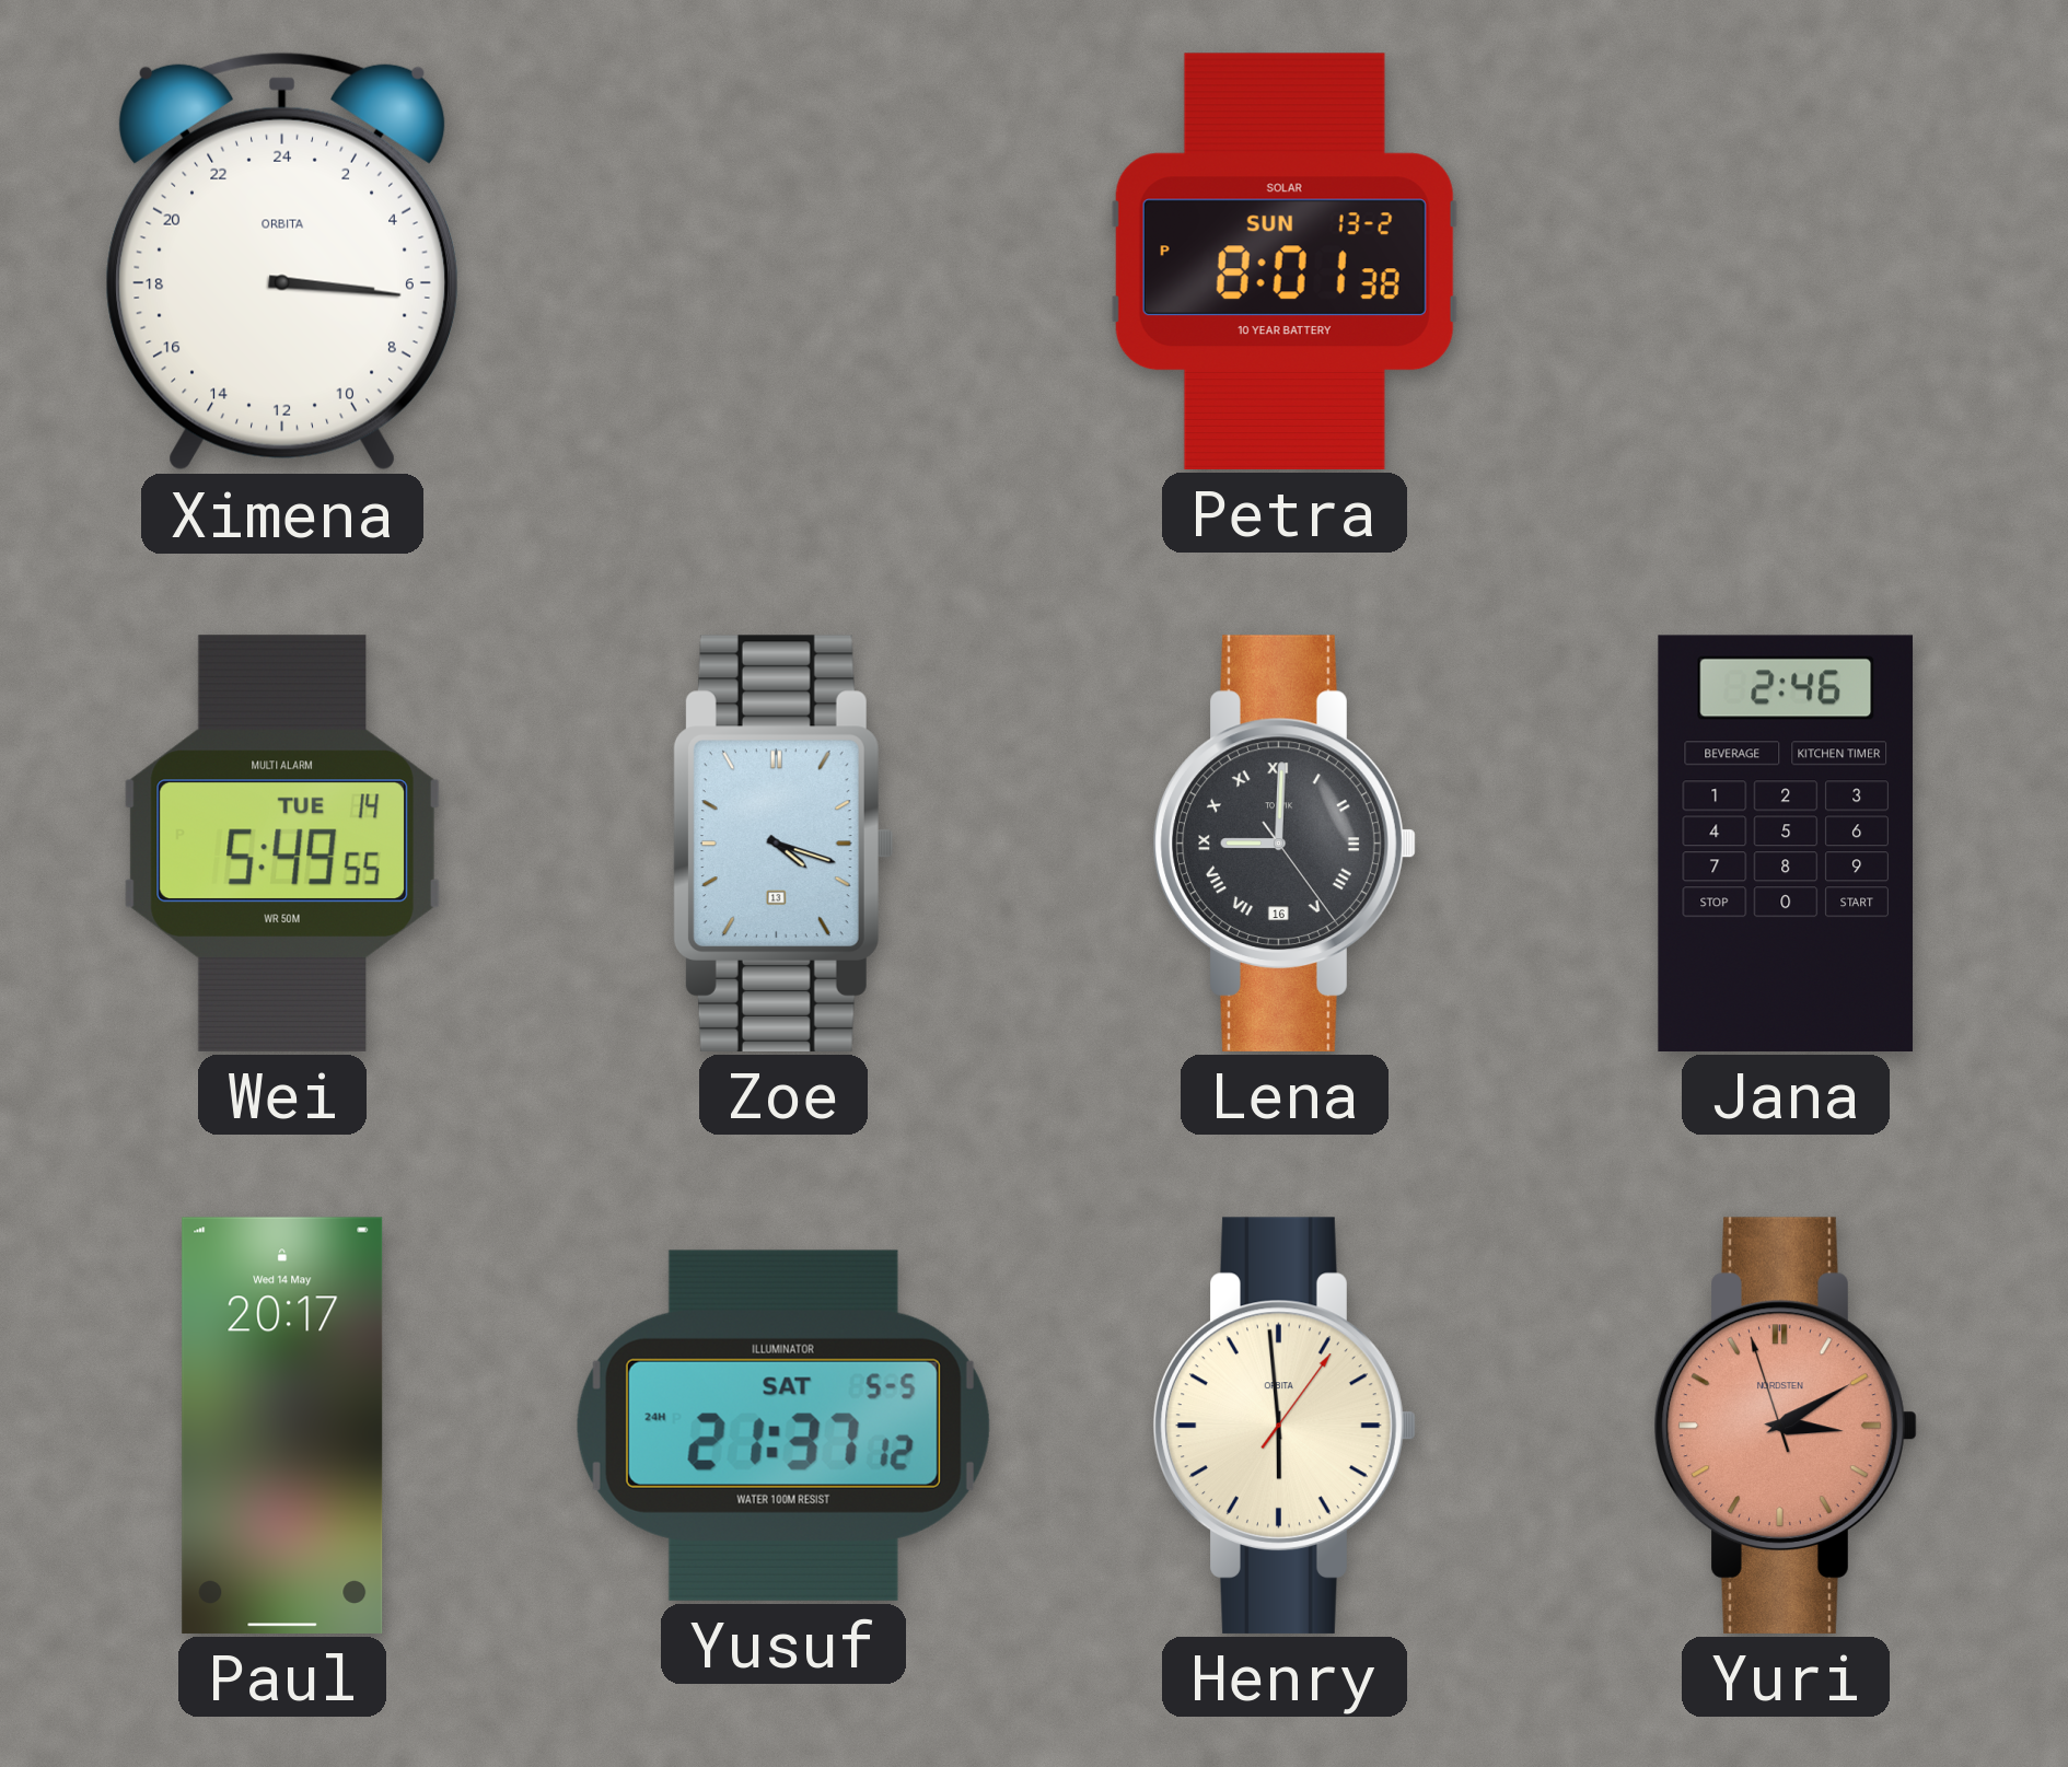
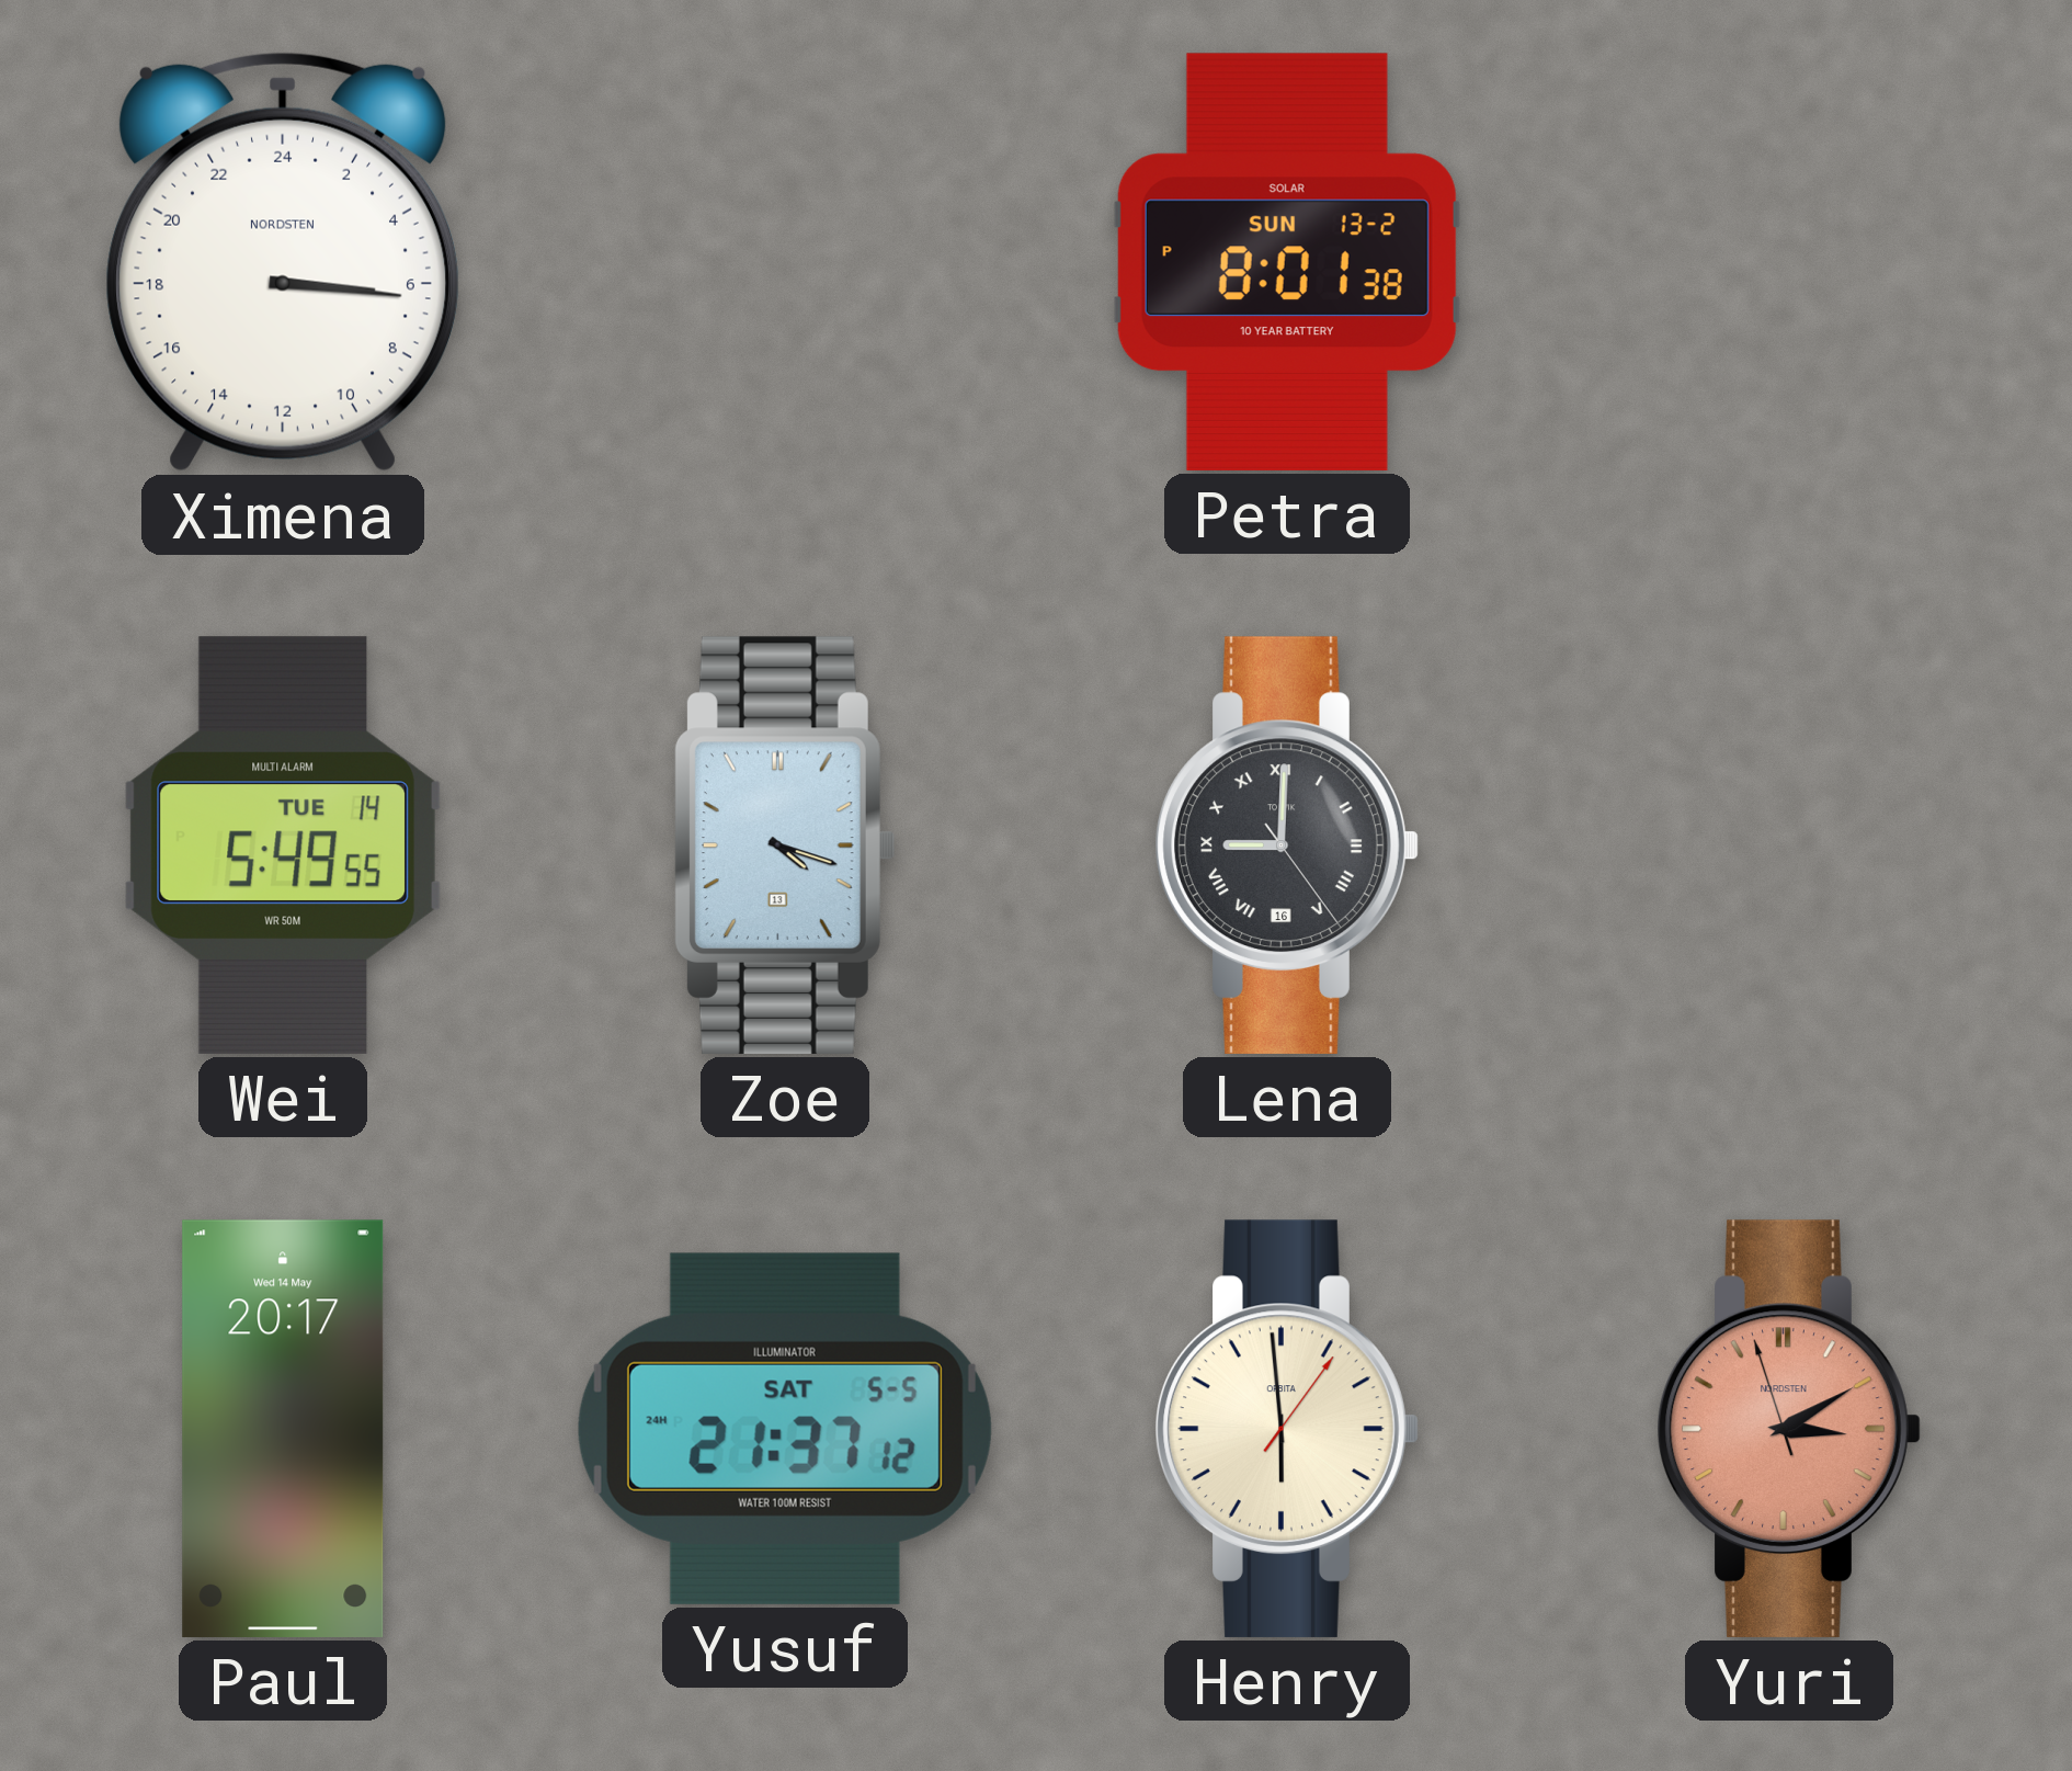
Ximena brand: ORBITA -> NORDSTEN (283, 262)
Jana: 2:46 -> none (1786, 844)
